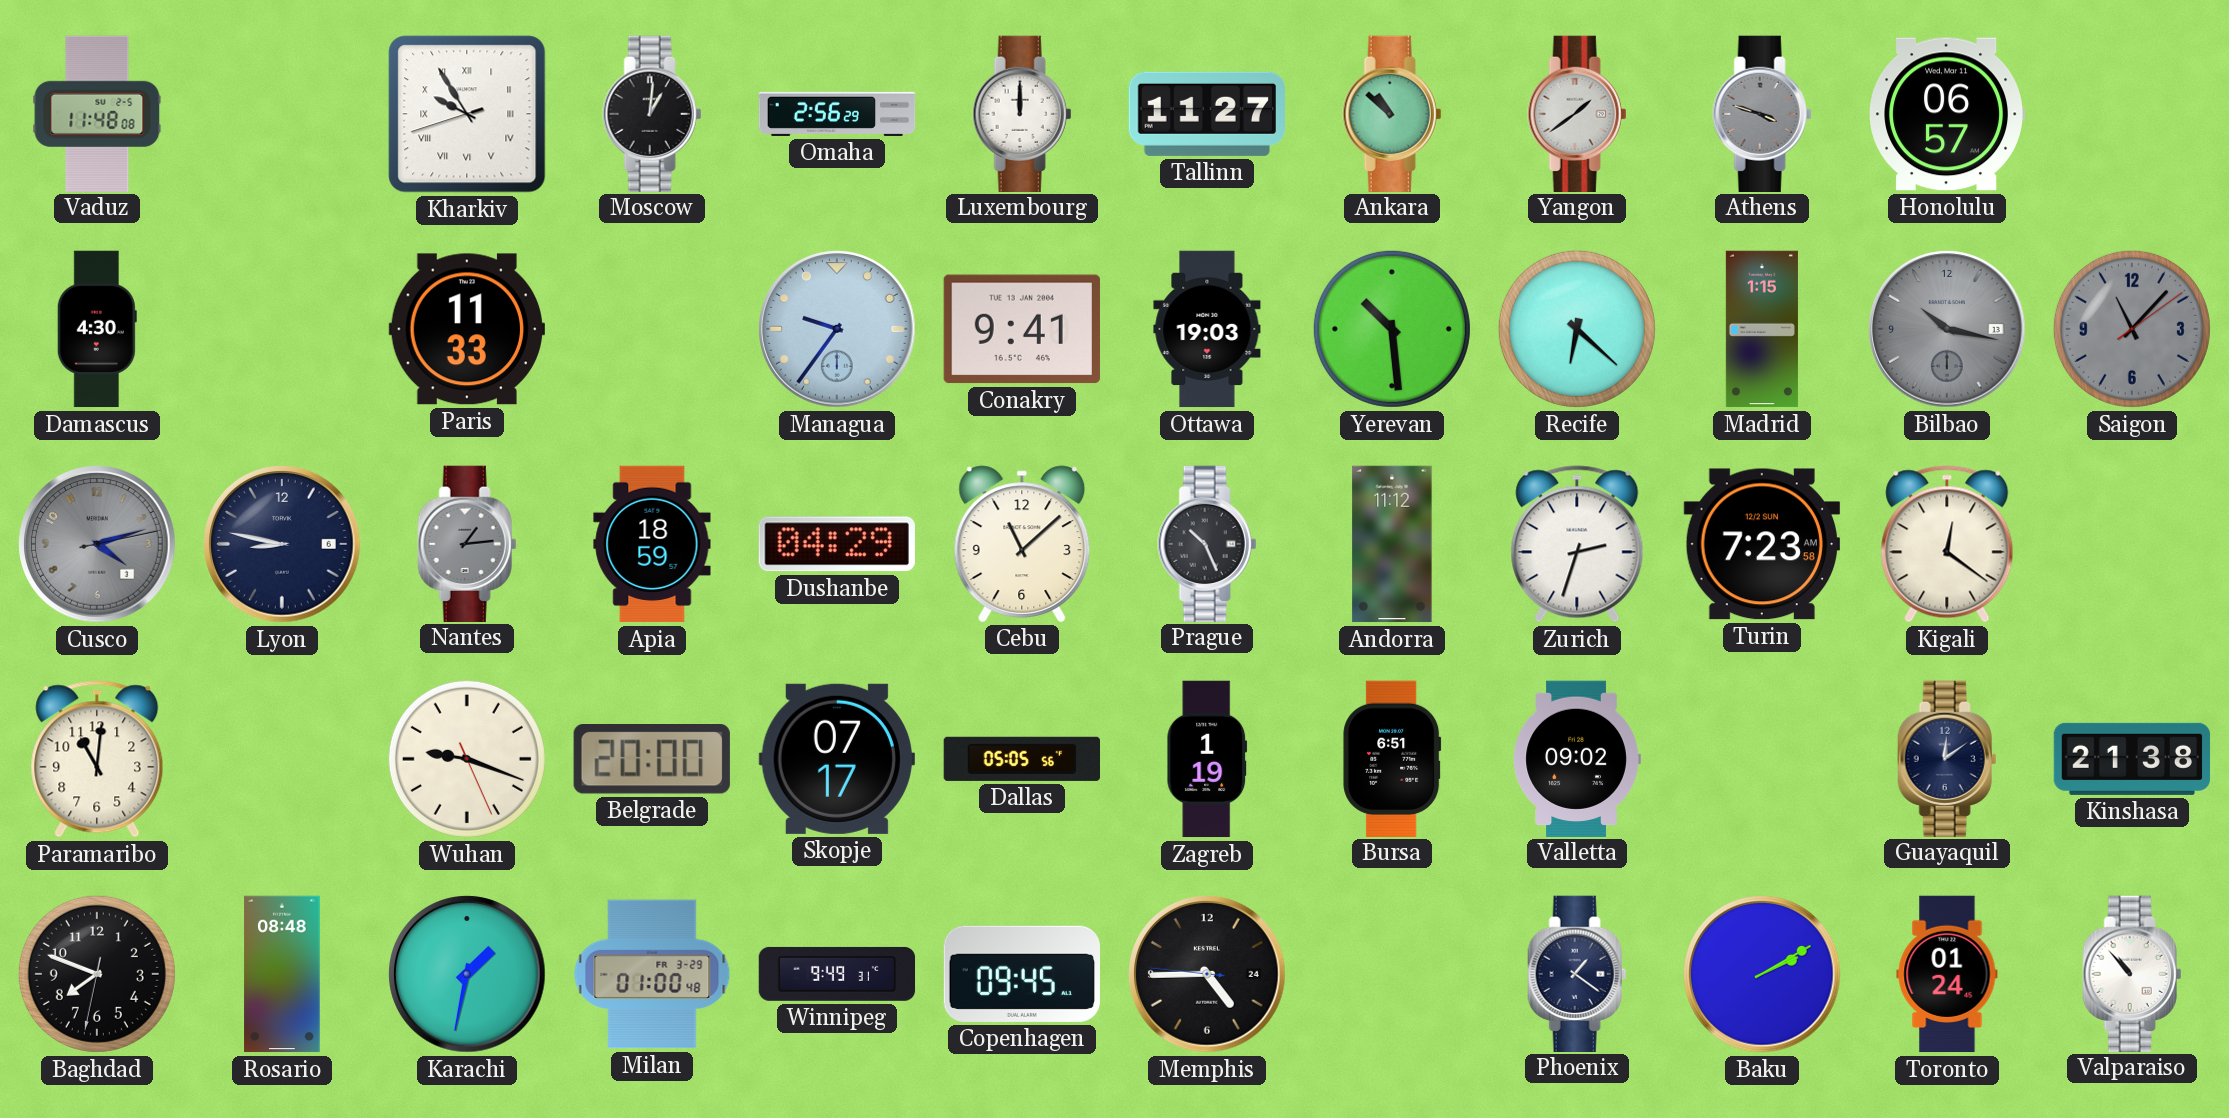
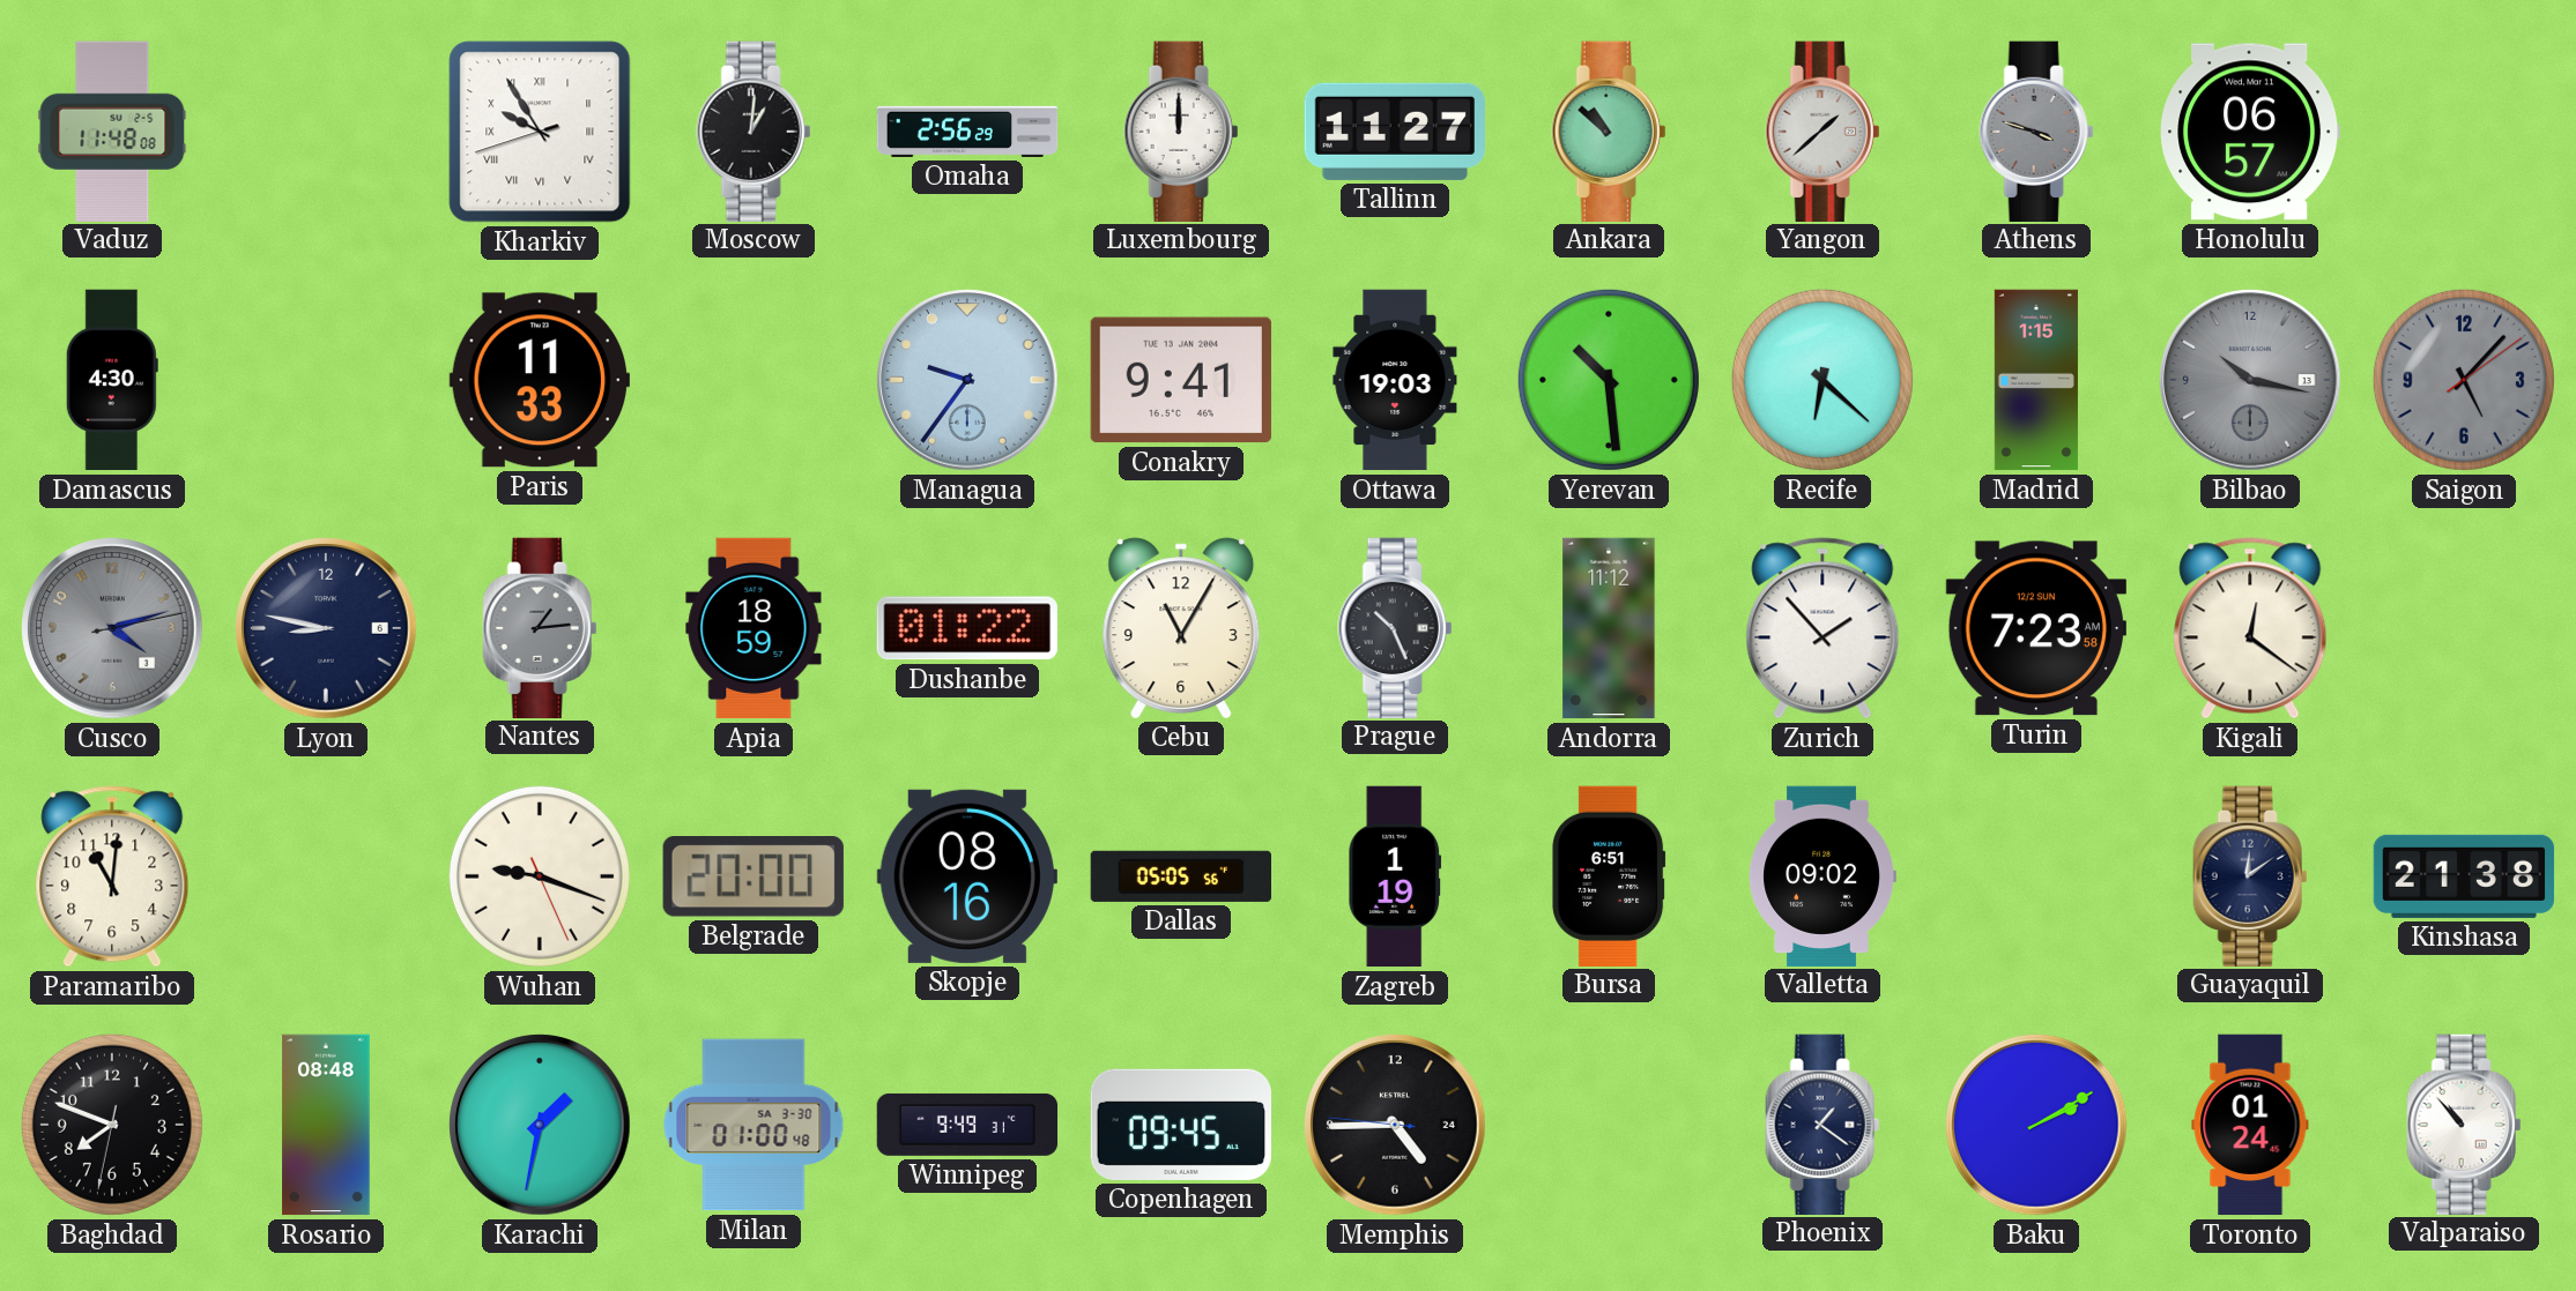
Yangon: 1:39 -> 1:38 (1822, 130)
Saigon: 11:07 -> 5:07 (2464, 380)
Dushanbe: 04:29 -> 01:22 (967, 628)
Cebu: 11:08 -> 11:05 (1181, 628)
Zurich: 2:33 -> 1:53 (1822, 628)
Skopje: 07:17 -> 08:16 (967, 876)
Milan date: FR 3-29 -> SA 3-30 (754, 1125)
